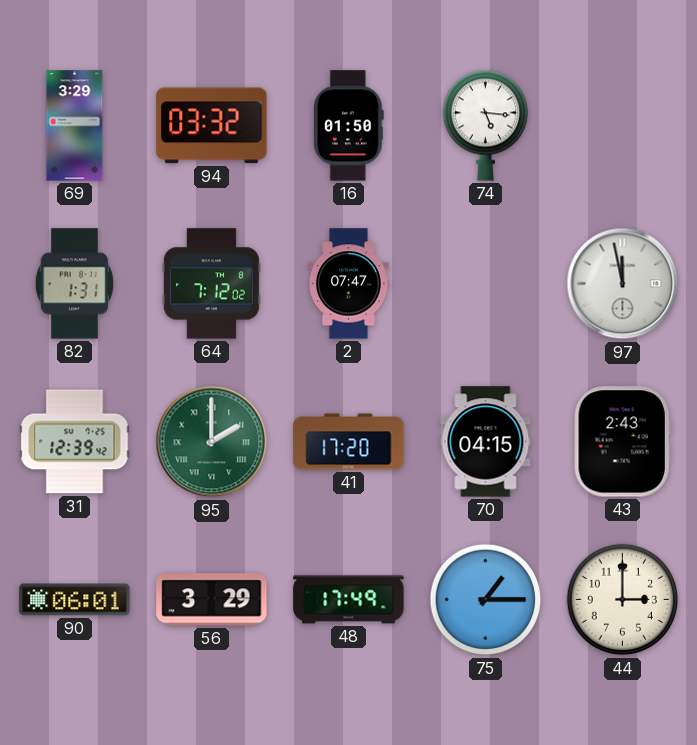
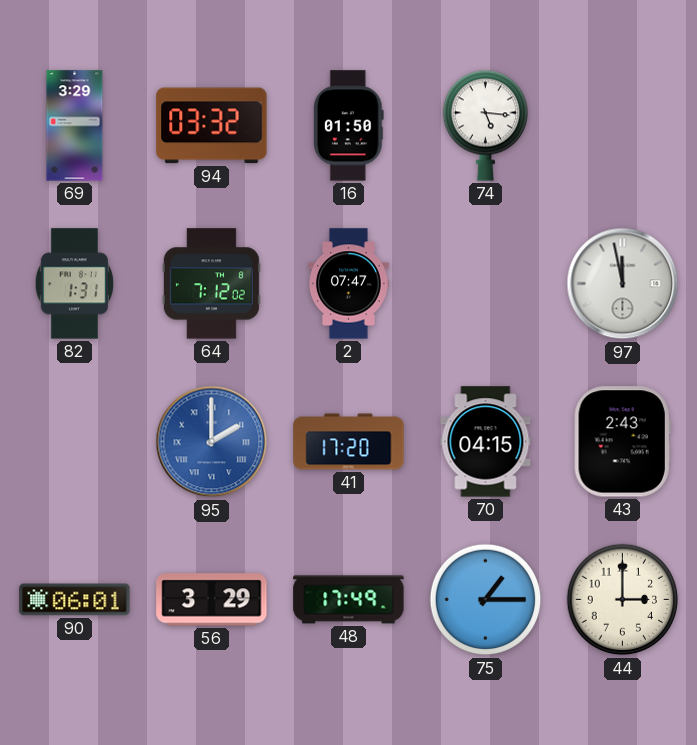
31: 12:39 -> none (75, 442)
95 dial: green -> blue (212, 442)
